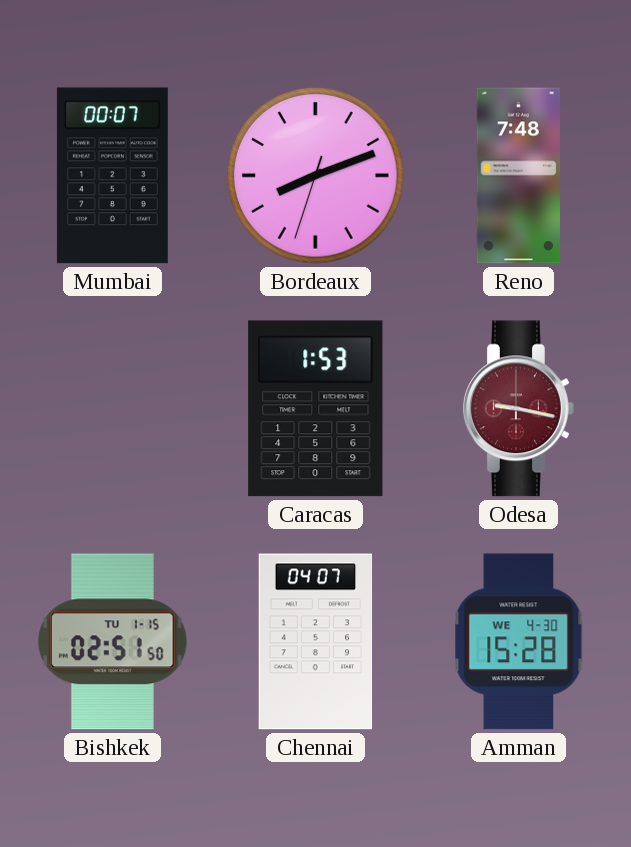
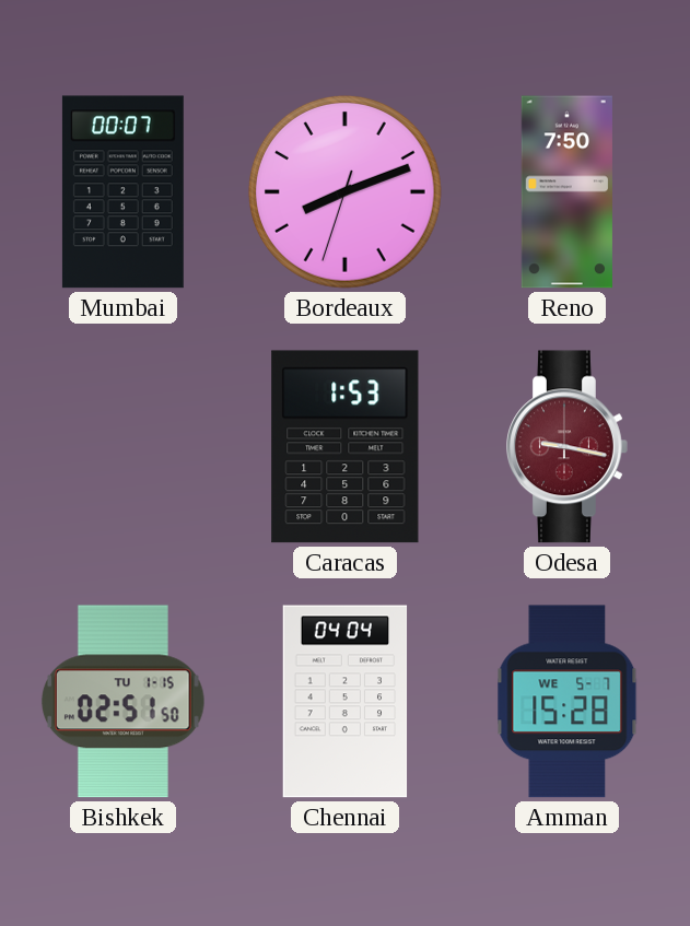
Reno: 7:48 -> 7:50 (566, 192)
Chennai: 04:07 -> 04:04 (346, 702)
Amman date: WE 4-30 -> WE 5-7 (568, 702)
